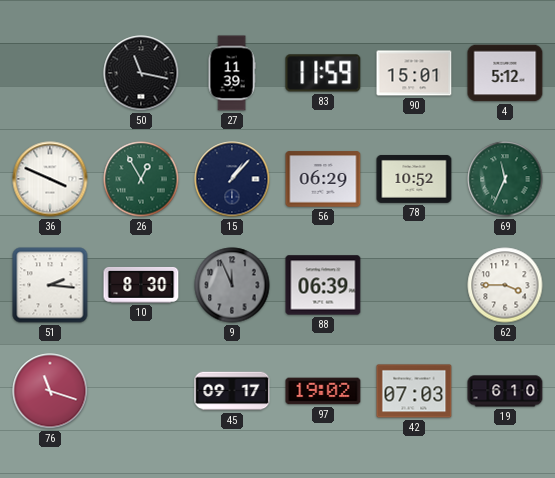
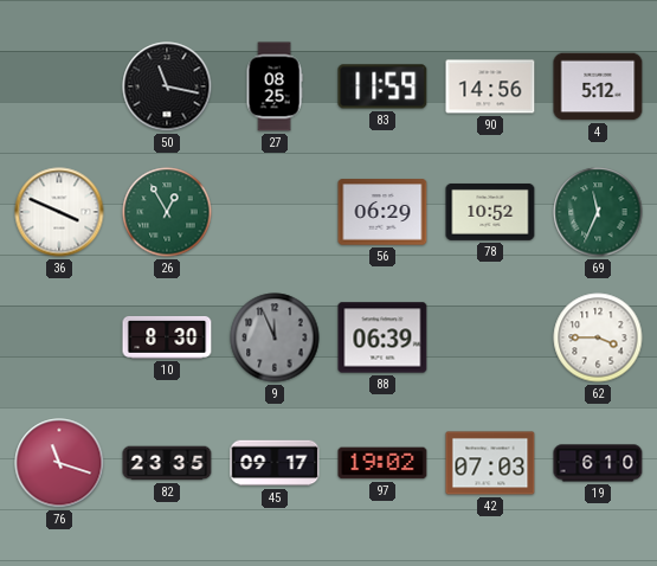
27: 11:39 -> 08:25 (275, 86)
90: 15:01 -> 14:56 (490, 86)
15: 1:07 -> none (232, 179)
51: 2:16 -> none (50, 285)
82: none -> 23:35 (167, 463)
